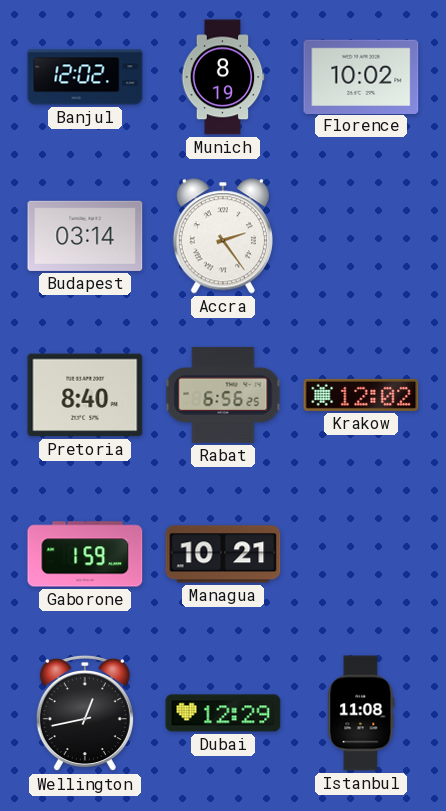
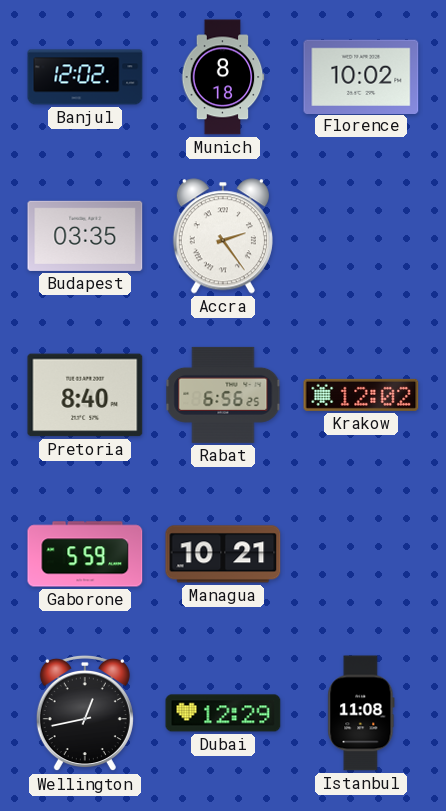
Munich: 8:19 -> 8:18 (223, 77)
Budapest: 03:14 -> 03:35 (85, 236)
Gaborone: 1:59 -> 5:59 (85, 554)
